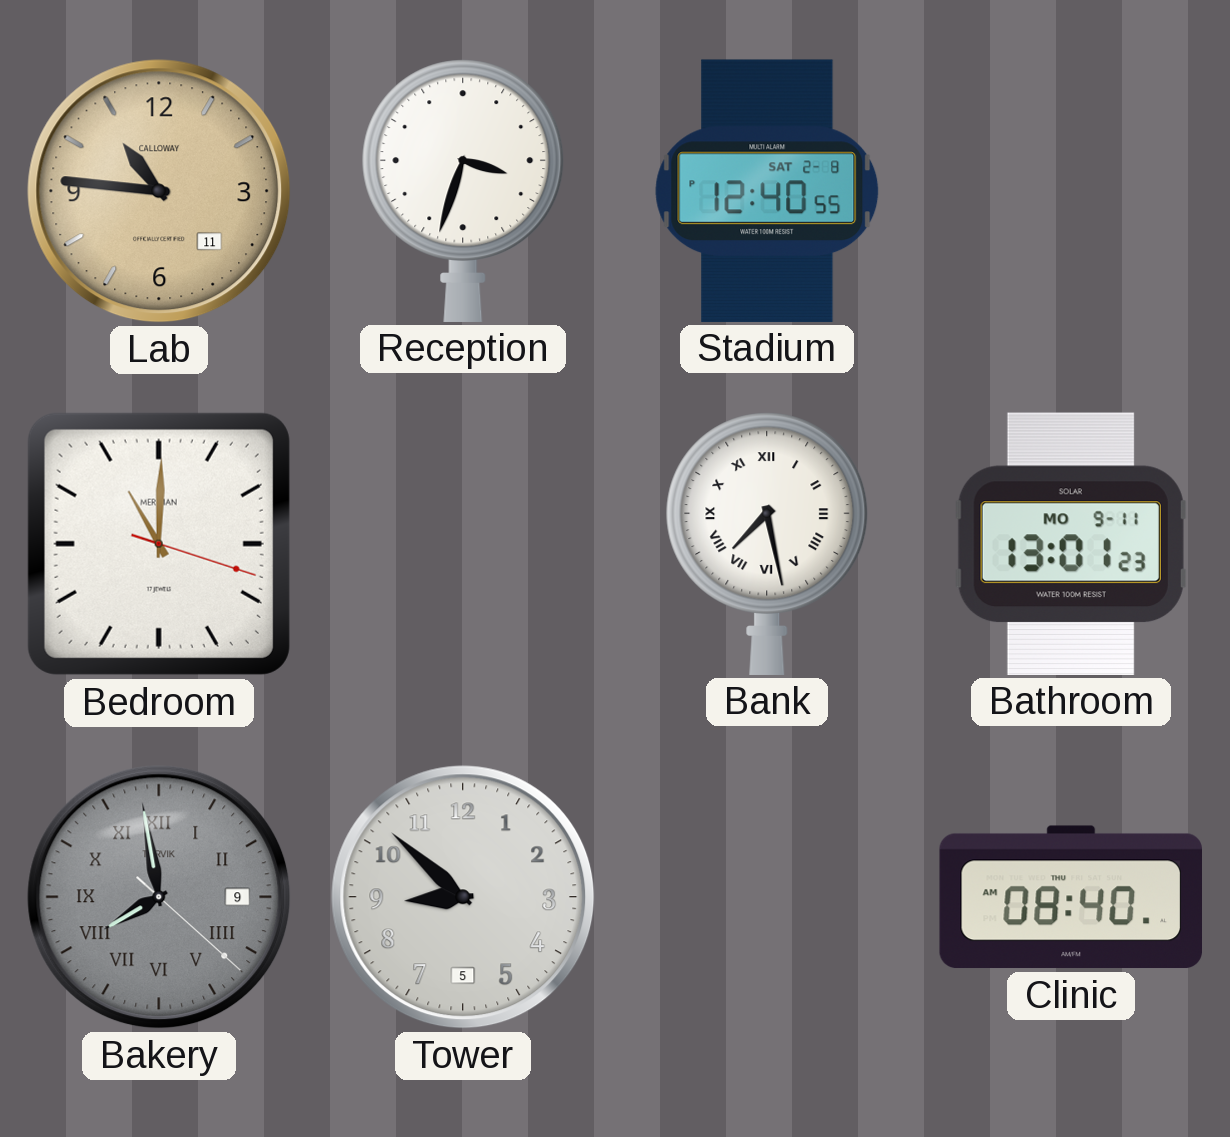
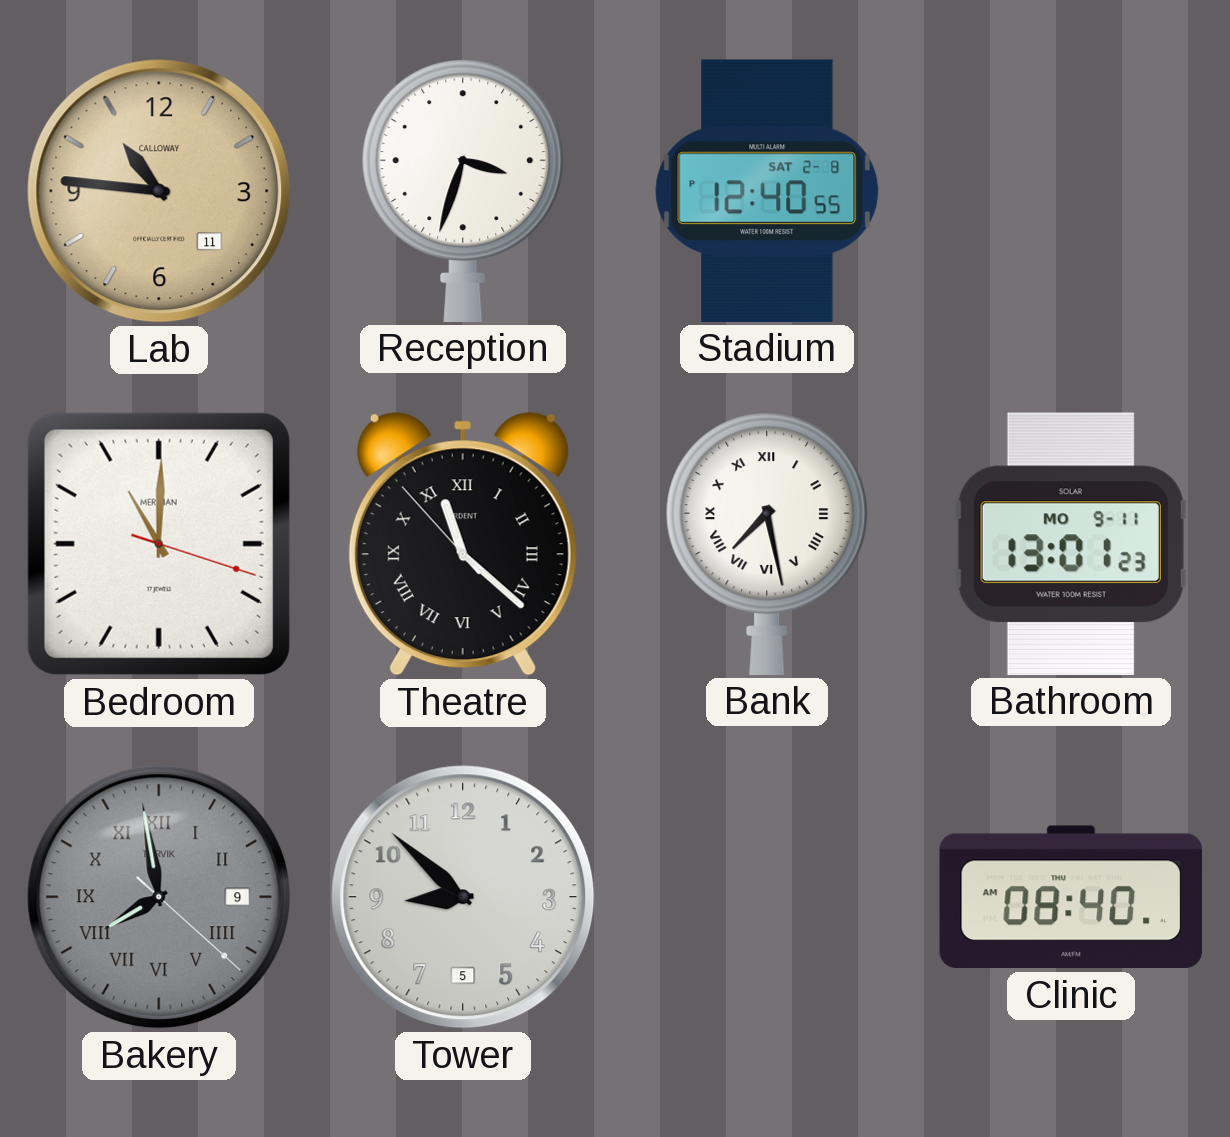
Theatre: none -> 11:21 (463, 544)
